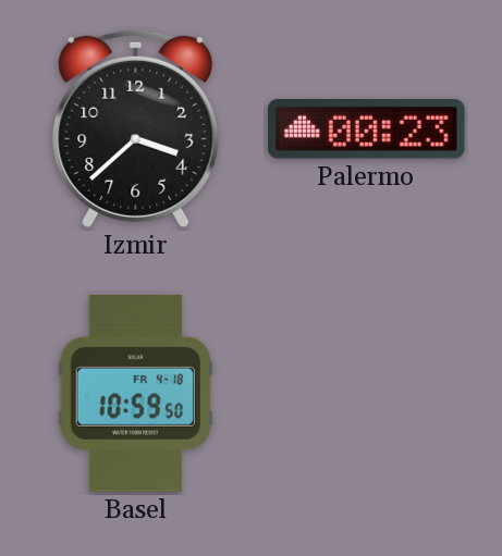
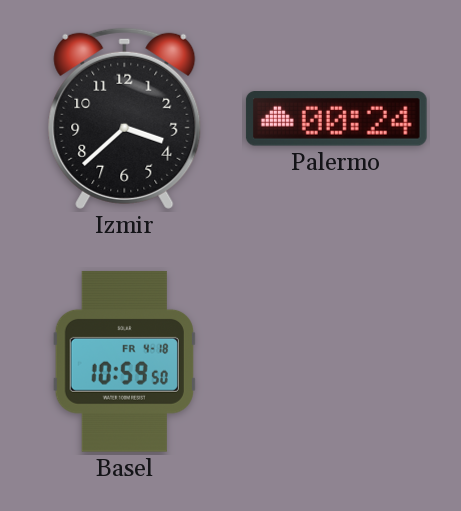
Palermo: 00:23 -> 00:24 (336, 119)
